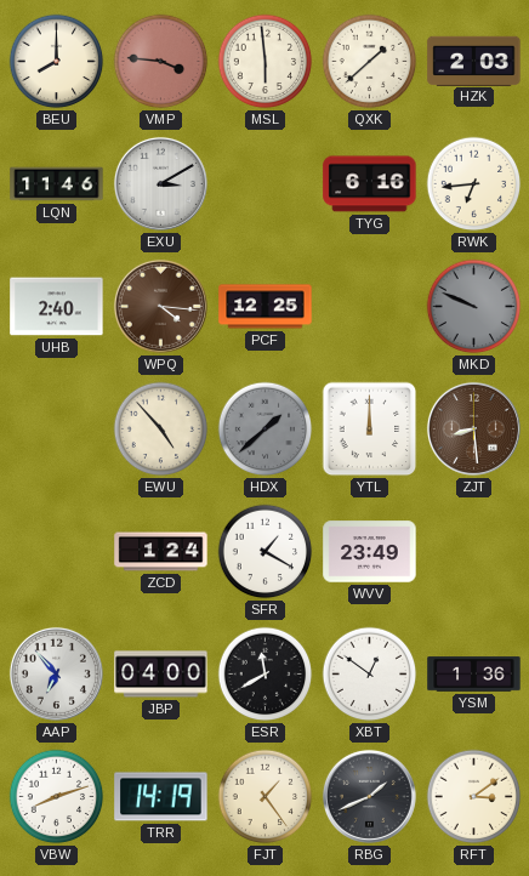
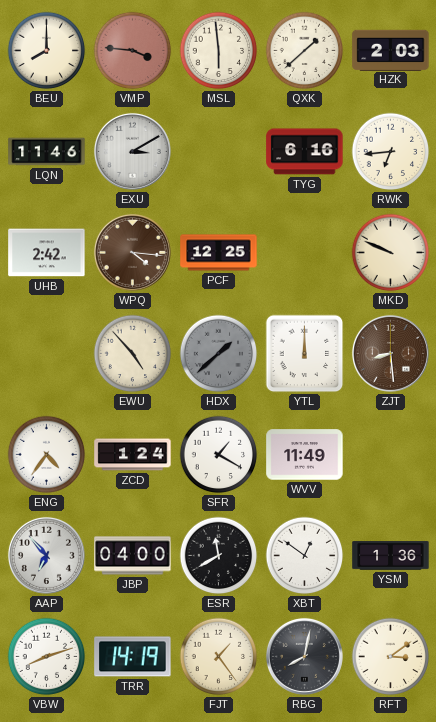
UHB: 2:40 -> 2:42 (47, 253)
MKD dial: grey -> cream (391, 253)
ENG: none -> 4:36 (47, 455)
WVV: 23:49 -> 11:49 (305, 455)
RBG: 1:41 -> 8:02 (304, 656)
